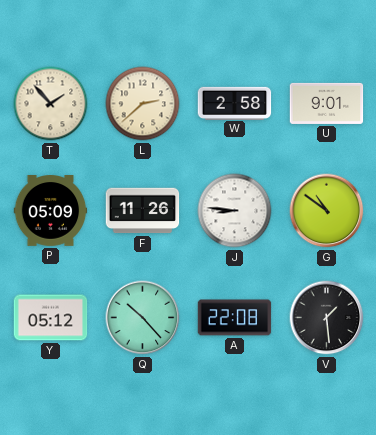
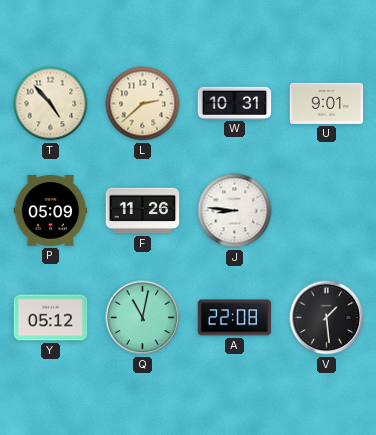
T: 1:53 -> 4:53 (51, 104)
W: 2:58 -> 10:31 (235, 103)
G: 10:51 -> none (327, 211)
Q: 10:23 -> 11:02 (143, 318)
